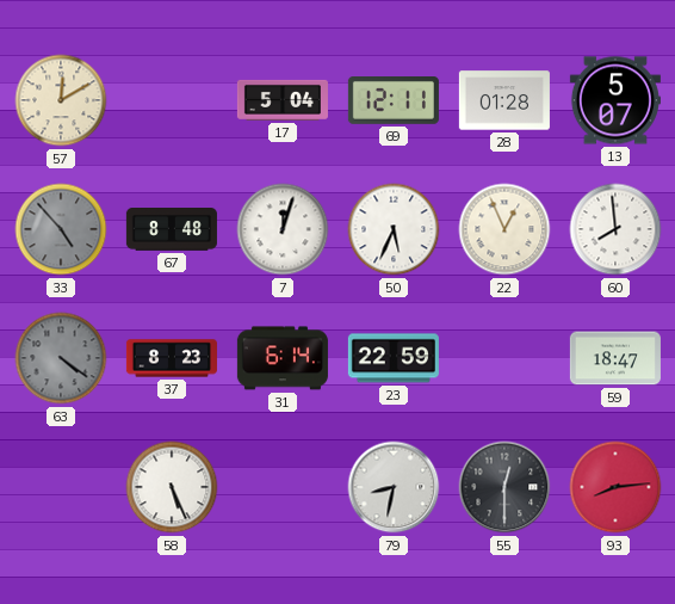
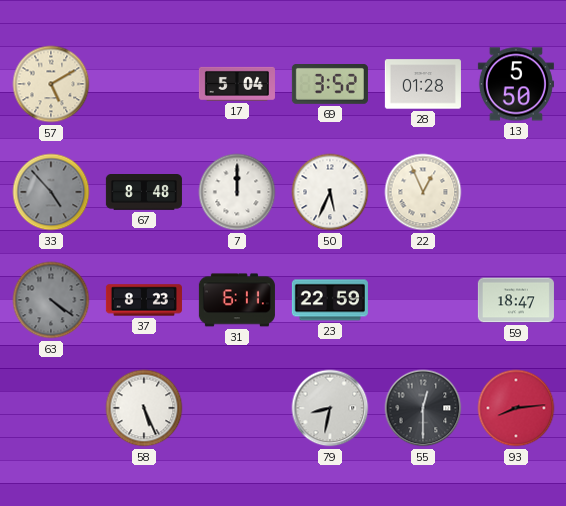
57: 12:10 -> 5:10 (51, 84)
69: 12:11 -> 3:52 (330, 85)
13: 5:07 -> 5:50 (516, 84)
7: 12:03 -> 12:00 (237, 192)
60: 7:59 -> none (615, 229)
31: 6:14 -> 6:11 (237, 300)
